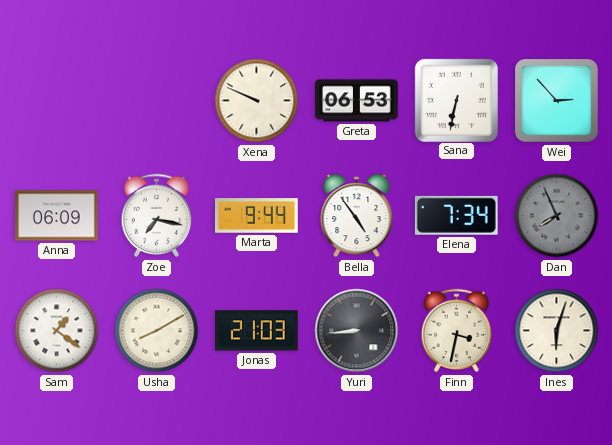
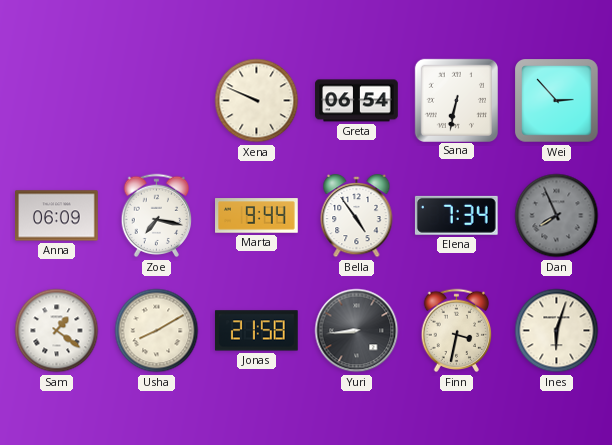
Greta: 06:53 -> 06:54 (357, 101)
Jonas: 21:03 -> 21:58 (256, 331)
